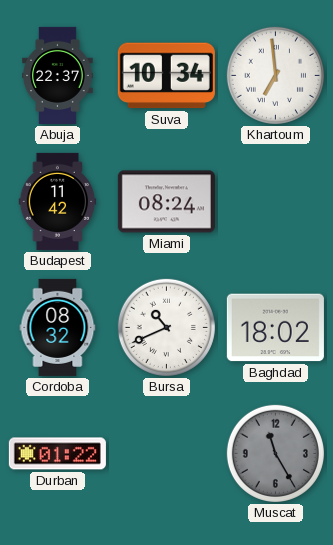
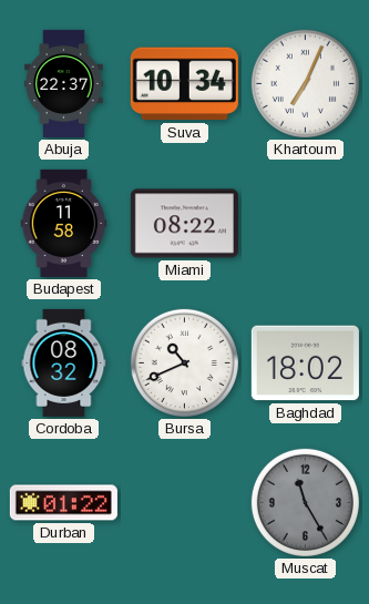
Khartoum: 6:59 -> 7:04 (305, 83)
Budapest: 11:42 -> 11:58 (64, 223)
Miami: 08:24 -> 08:22 (184, 224)
